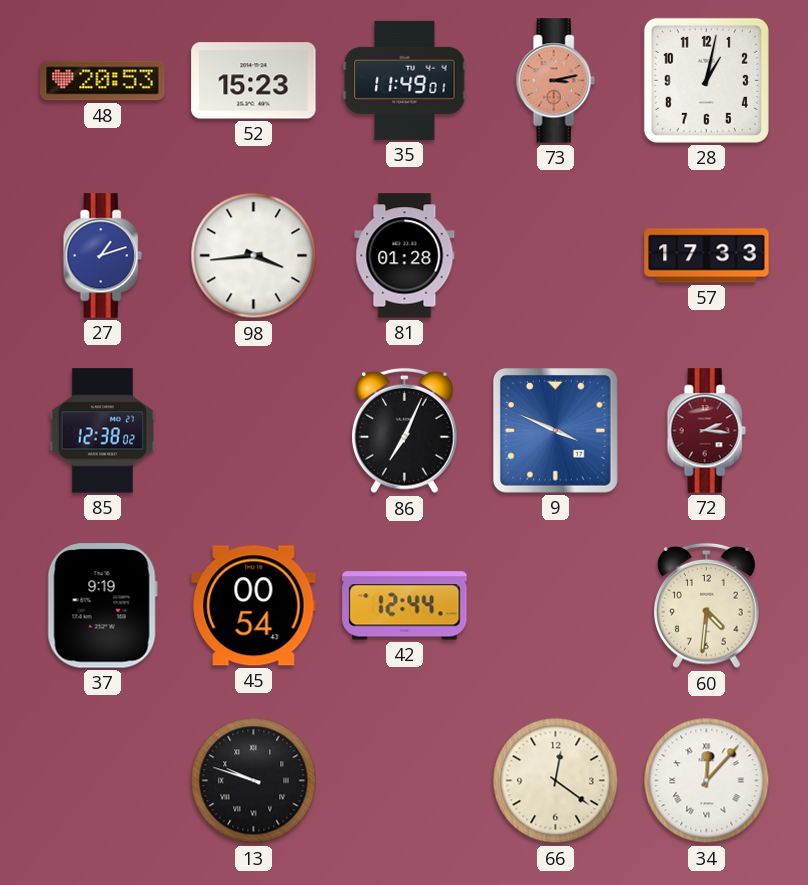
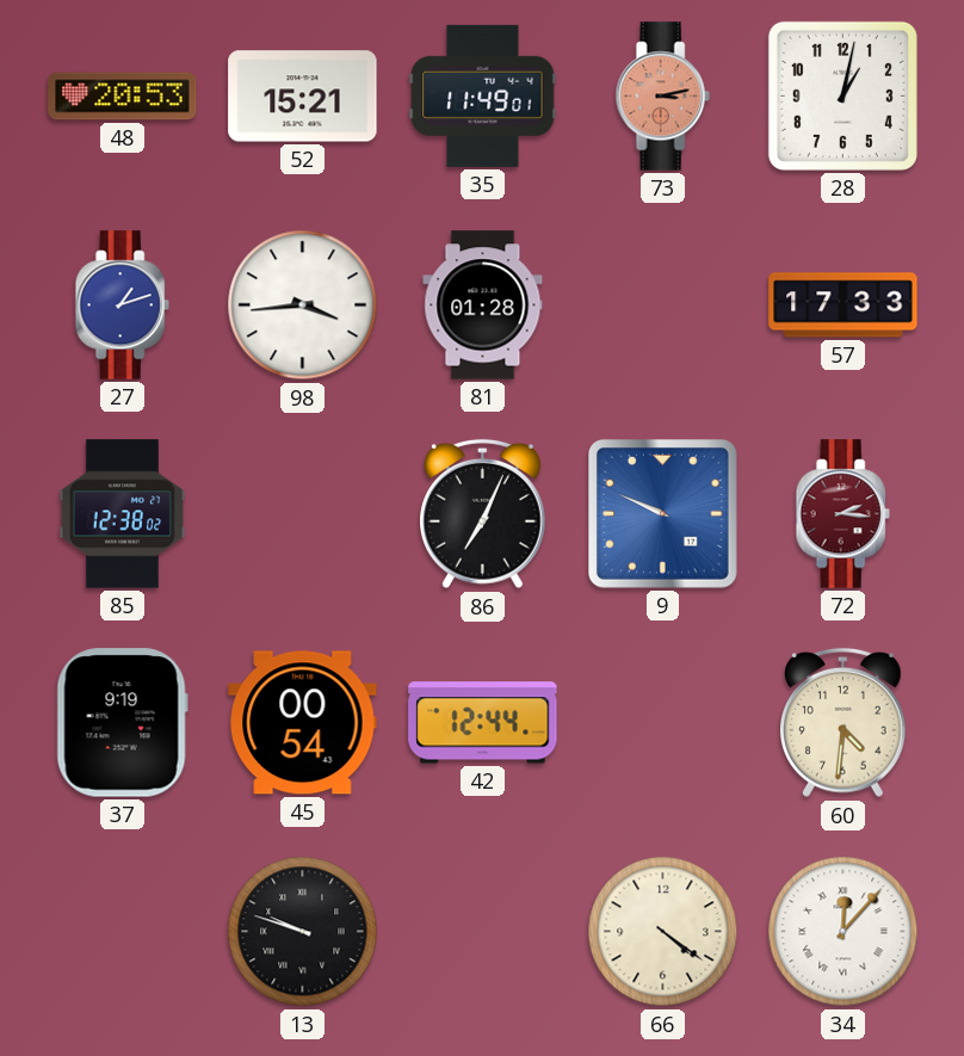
52: 15:23 -> 15:21 (303, 97)
9: 3:49 -> 9:49 (663, 514)
66: 12:21 -> 4:21 (663, 932)
